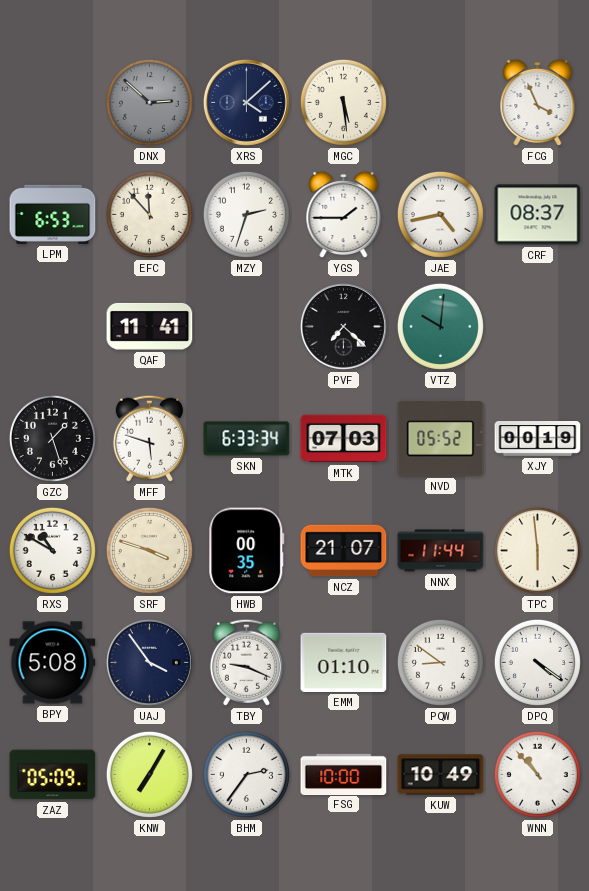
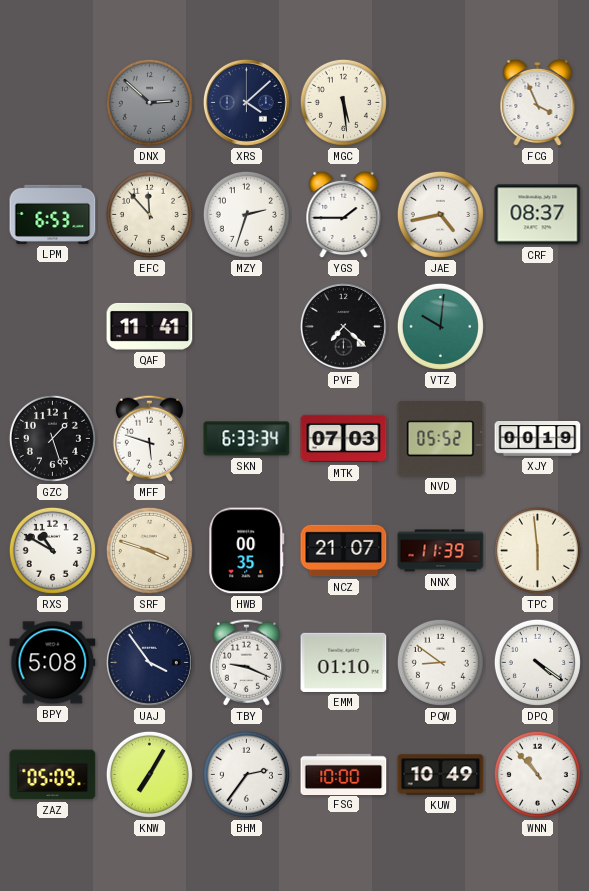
NNX: 11:44 -> 11:39 (441, 551)
